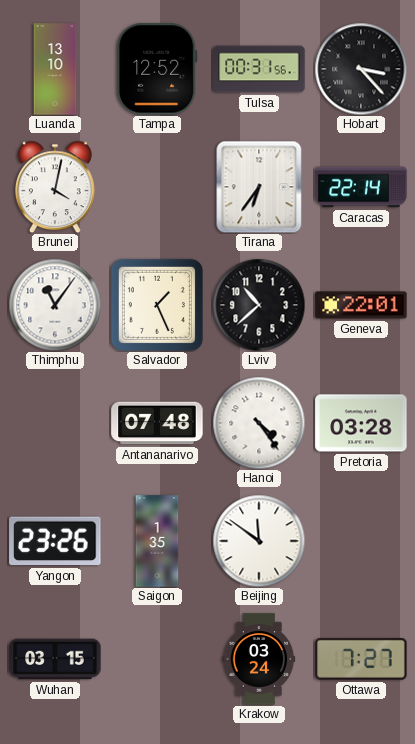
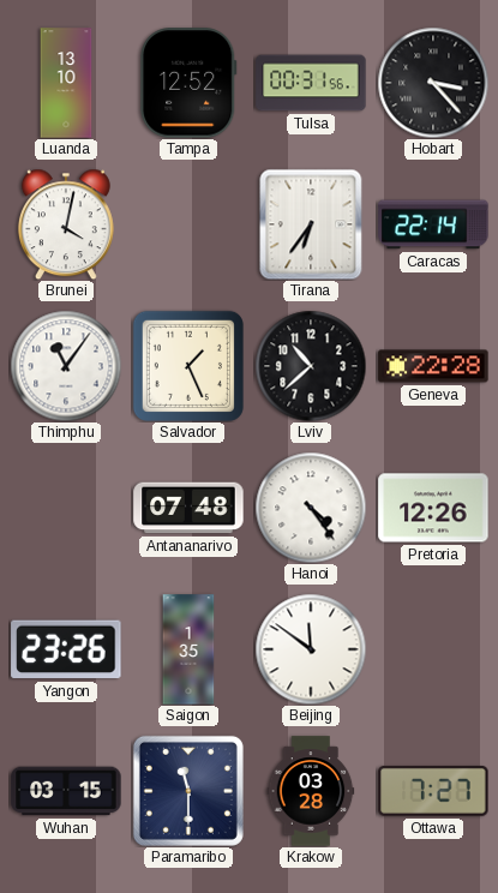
Geneva: 22:01 -> 22:28 (433, 366)
Pretoria: 03:28 -> 12:26 (433, 508)
Paramaribo: none -> 11:30 (188, 791)
Krakow: 03:24 -> 03:28 (311, 791)
